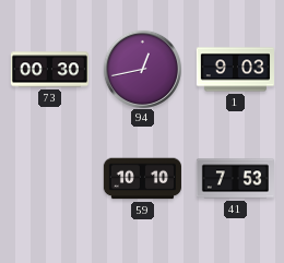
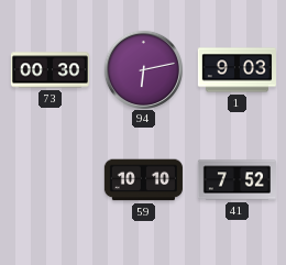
94: 12:43 -> 6:13 (143, 69)
41: 7:53 -> 7:52 (237, 180)
